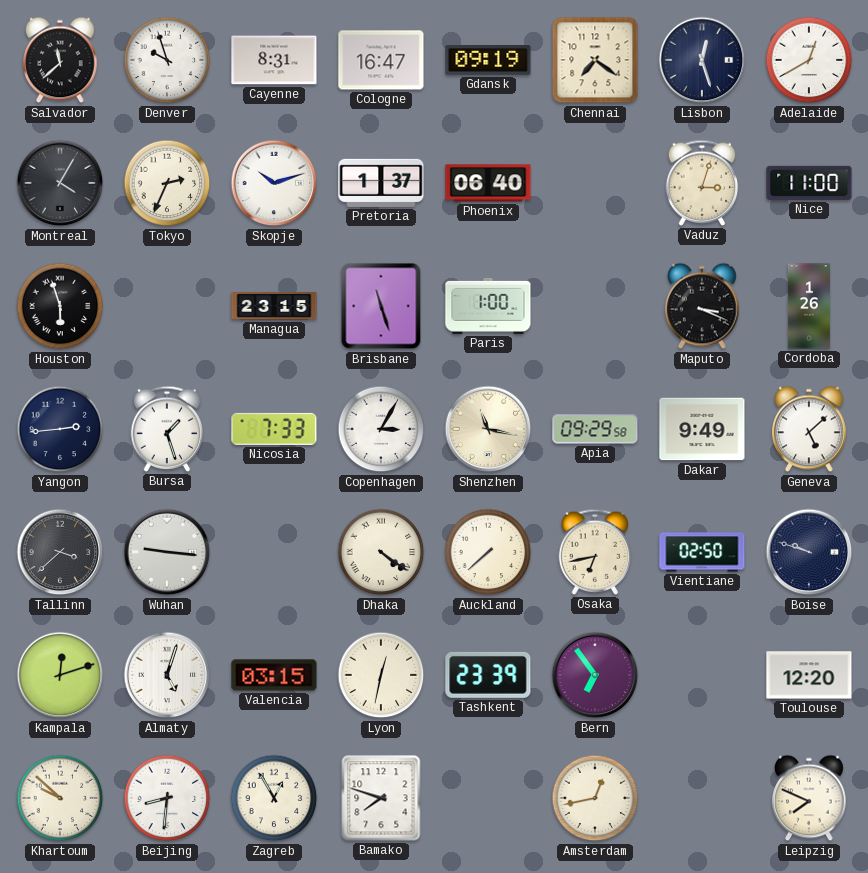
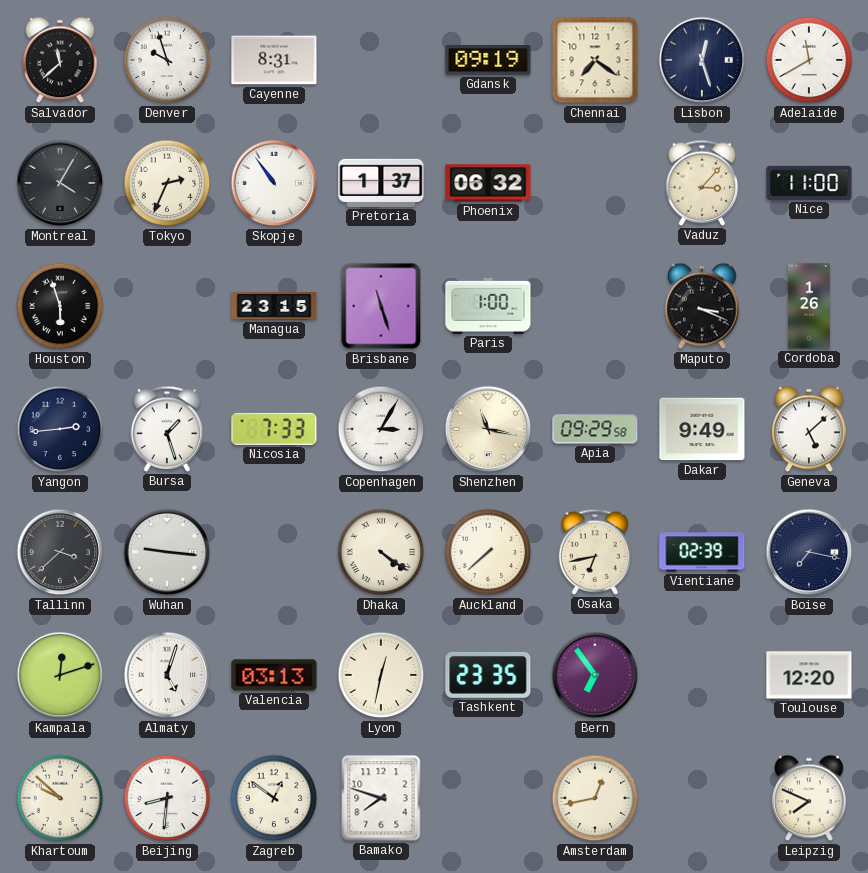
Cologne: 16:47 -> none (381, 60)
Adelaide: 12:40 -> 11:40 (809, 60)
Skopje: 10:12 -> 10:54 (274, 183)
Phoenix: 06:40 -> 06:32 (488, 183)
Vaduz: 3:03 -> 3:07 (702, 183)
Vientiane: 02:50 -> 02:39 (702, 552)
Boise: 9:48 -> 7:17 (809, 552)
Valencia: 03:15 -> 03:13 (274, 675)
Tashkent: 23:39 -> 23:35 (488, 675)
Zagreb: 12:55 -> 12:51 (274, 798)
